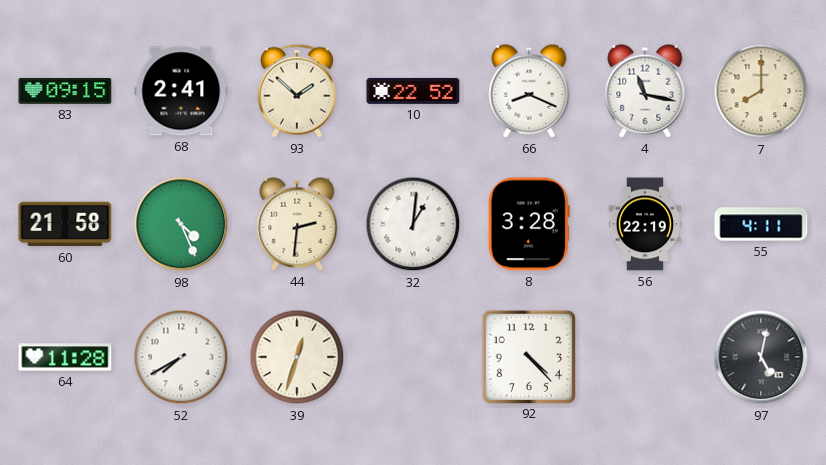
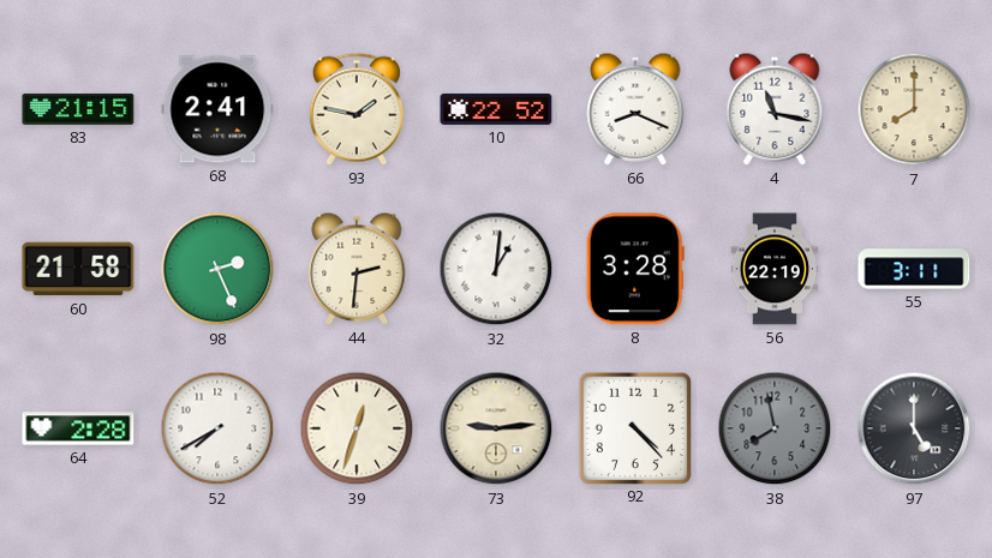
83: 09:15 -> 21:15 (78, 109)
93: 1:52 -> 1:47 (357, 109)
98: 4:26 -> 2:26 (217, 269)
55: 4:11 -> 3:11 (914, 269)
64: 11:28 -> 2:28 (78, 428)
73: none -> 9:14 (496, 428)
38: none -> 7:58 (775, 428)
97: 5:02 -> 5:00 (914, 428)
